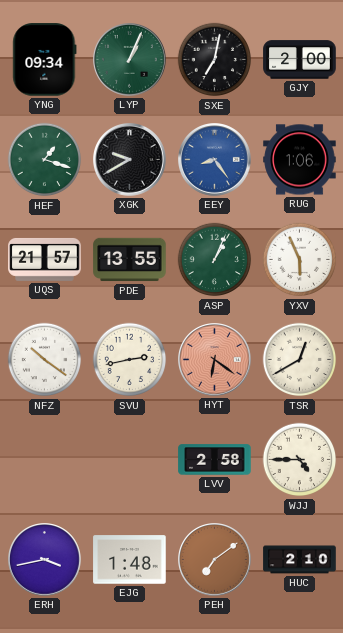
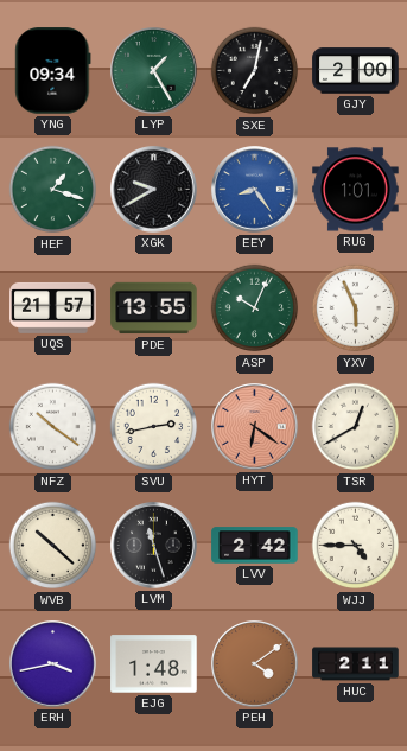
LYP: 1:04 -> 1:25 (154, 71)
RUG: 1:06 -> 1:01 (356, 190)
ASP: 1:04 -> 10:04 (255, 308)
WVB: none -> 10:22 (53, 546)
LVM: none -> 11:27 (154, 546)
LVV: 2:58 -> 2:42 (255, 546)
PEH: 7:09 -> 4:09 (255, 664)
HUC: 2:10 -> 2:11 (356, 664)
